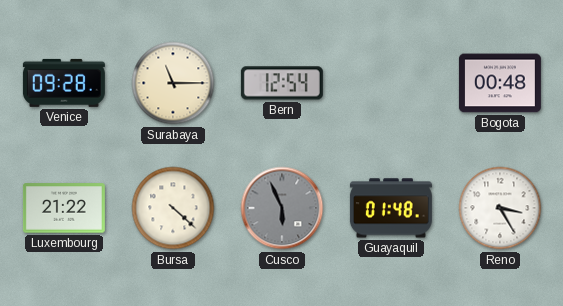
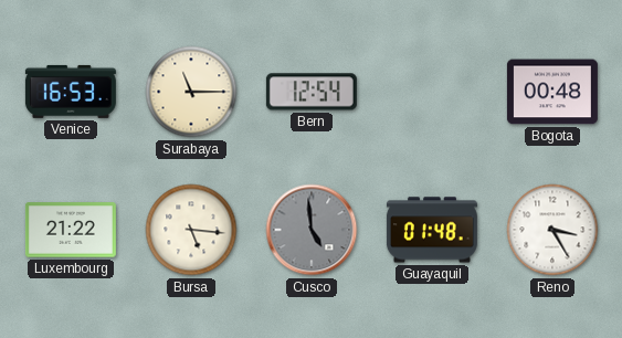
Venice: 09:28 -> 16:53 (71, 92)
Bursa: 4:22 -> 5:16 (191, 230)
Cusco: 5:56 -> 4:59 (312, 230)
